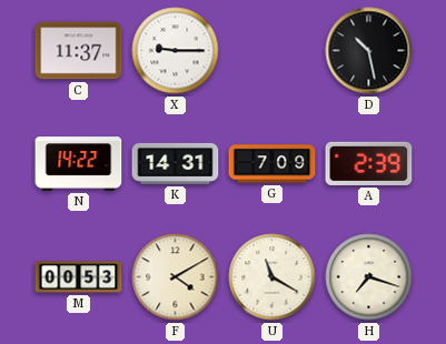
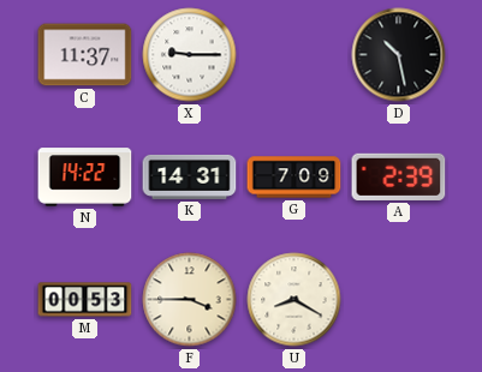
F: 4:10 -> 3:45 (190, 300)
U: 11:20 -> 8:20 (294, 300)
H: 7:18 -> none (369, 277)
